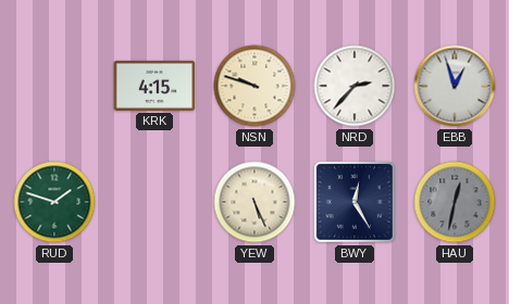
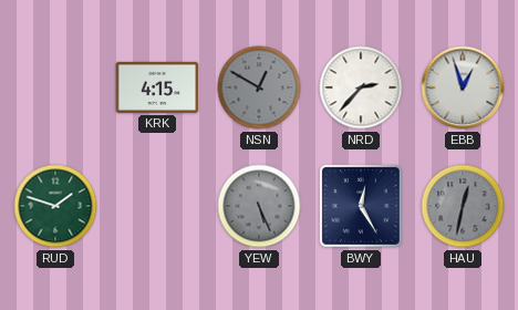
NSN: 9:48 -> 12:50 (259, 87)
NSN dial: cream -> grey (259, 87)
YEW dial: cream -> grey (259, 206)
